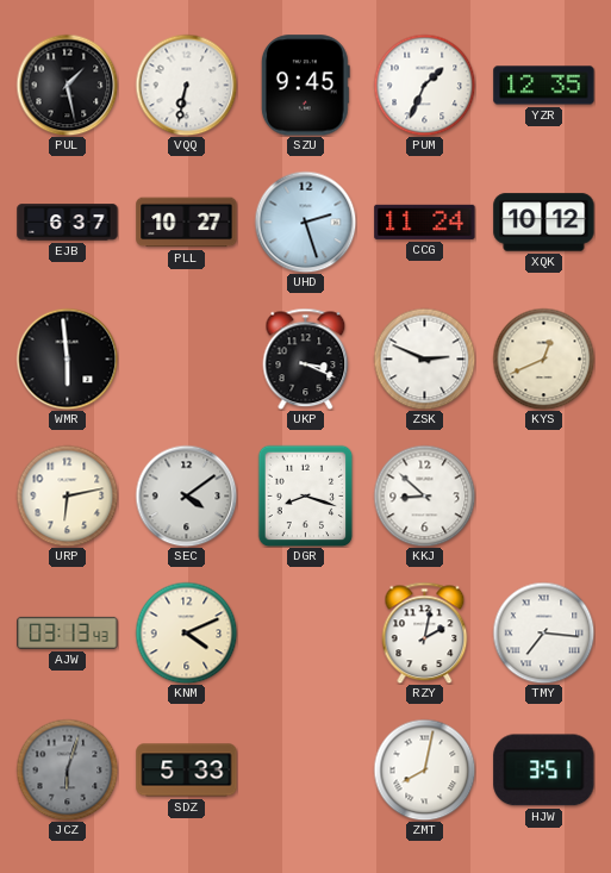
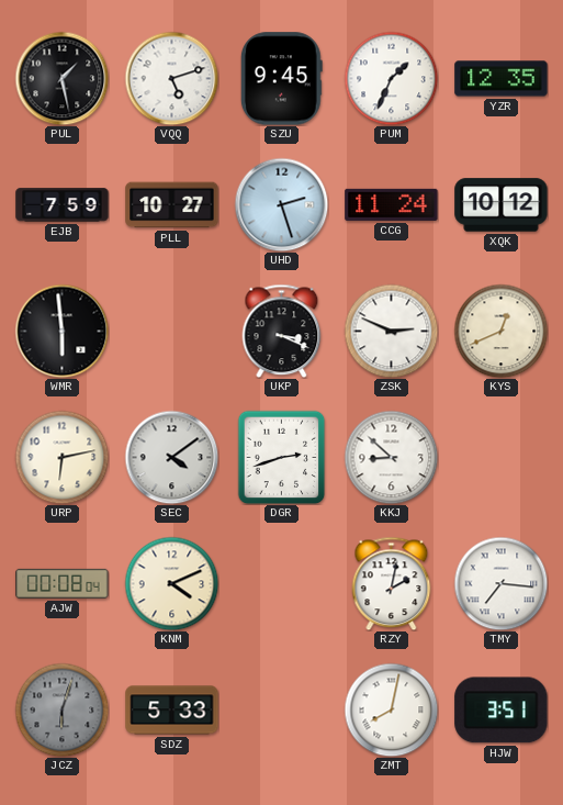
VQQ: 6:32 -> 5:12 (171, 78)
EJB: 6:37 -> 7:59 (63, 205)
DGR: 8:18 -> 2:42 (282, 457)
AJW: 03:13 -> 00:08 (63, 583)
